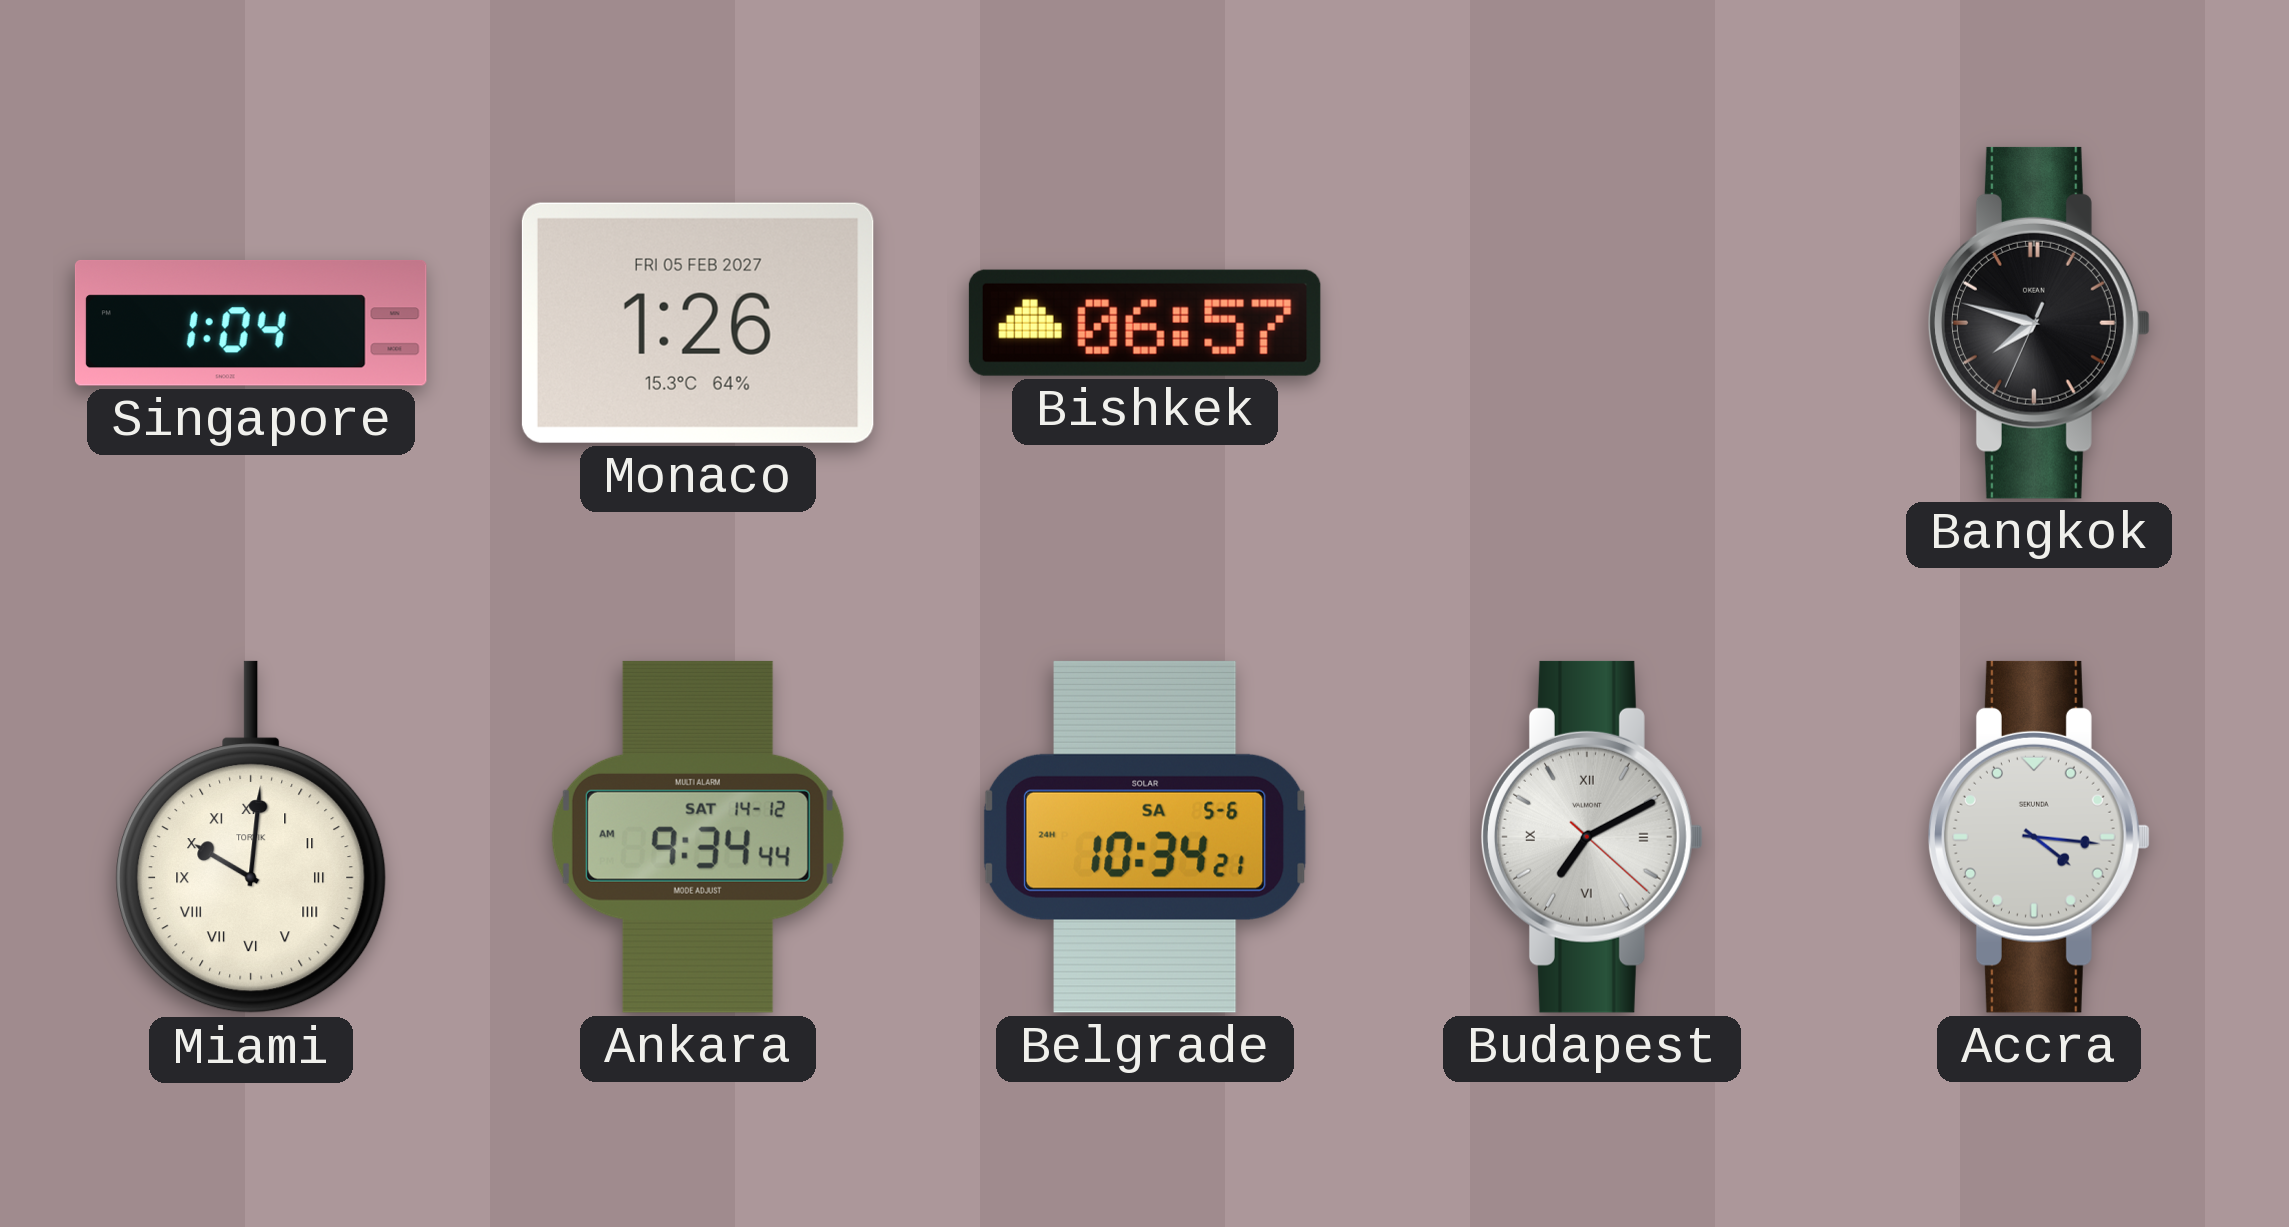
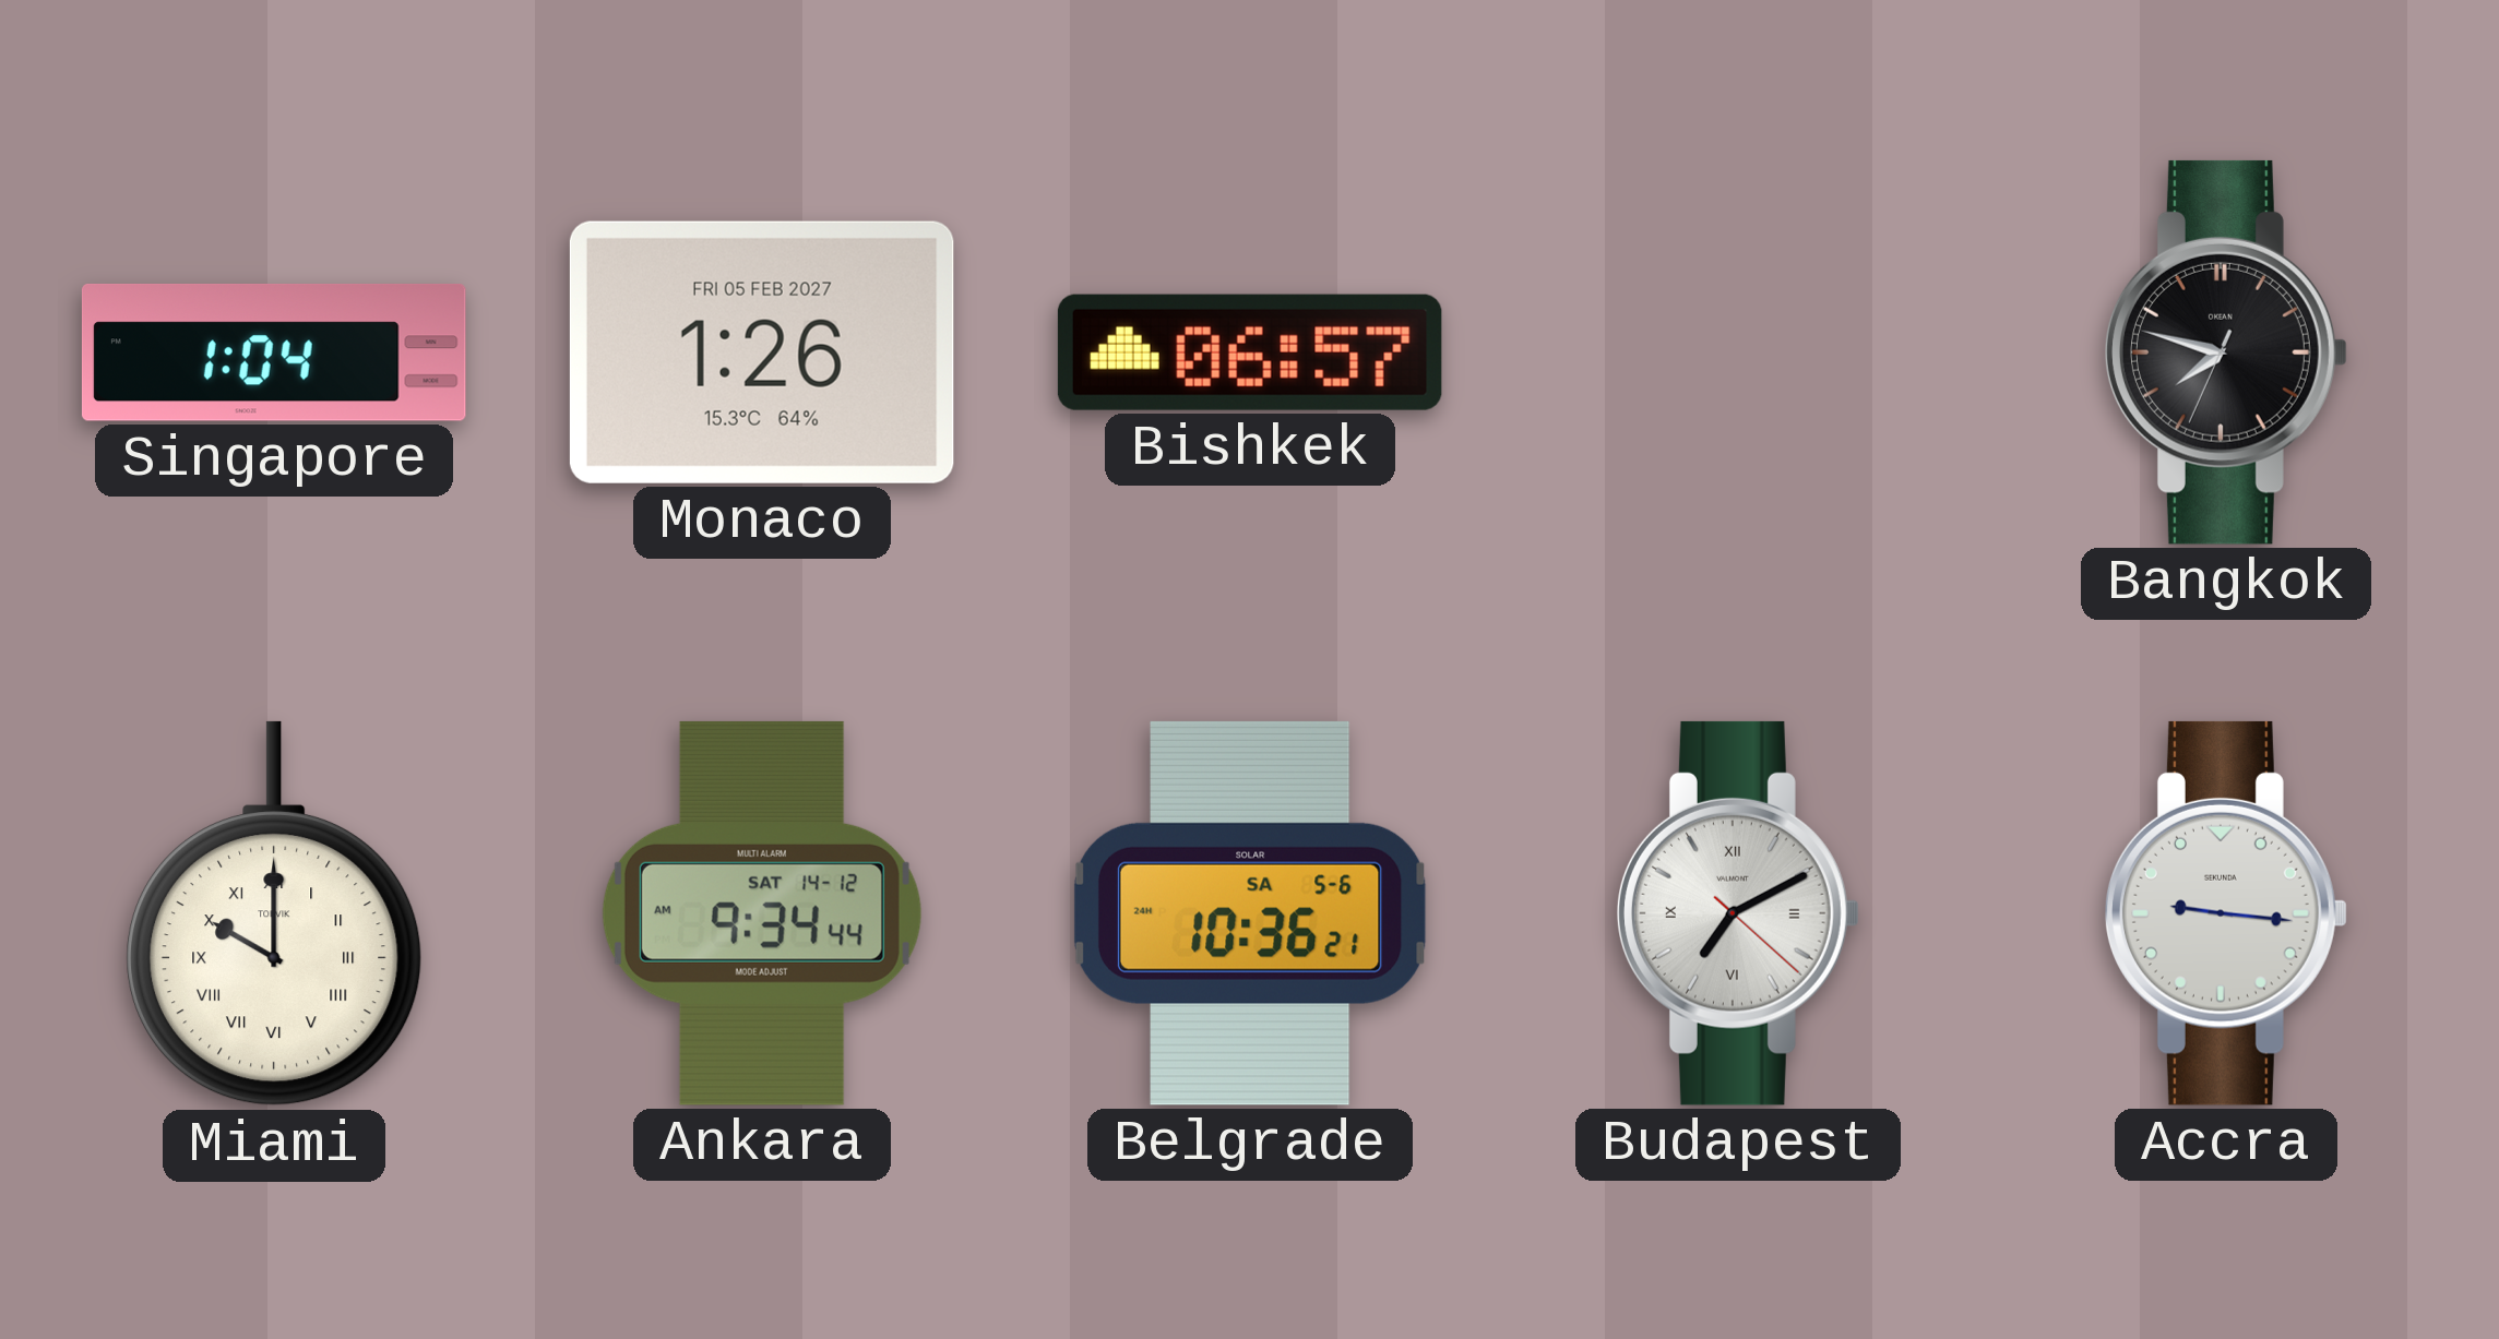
Miami: 10:01 -> 10:00 (275, 913)
Belgrade: 10:34 -> 10:36 (1250, 913)
Accra: 4:16 -> 9:16 (2227, 913)
